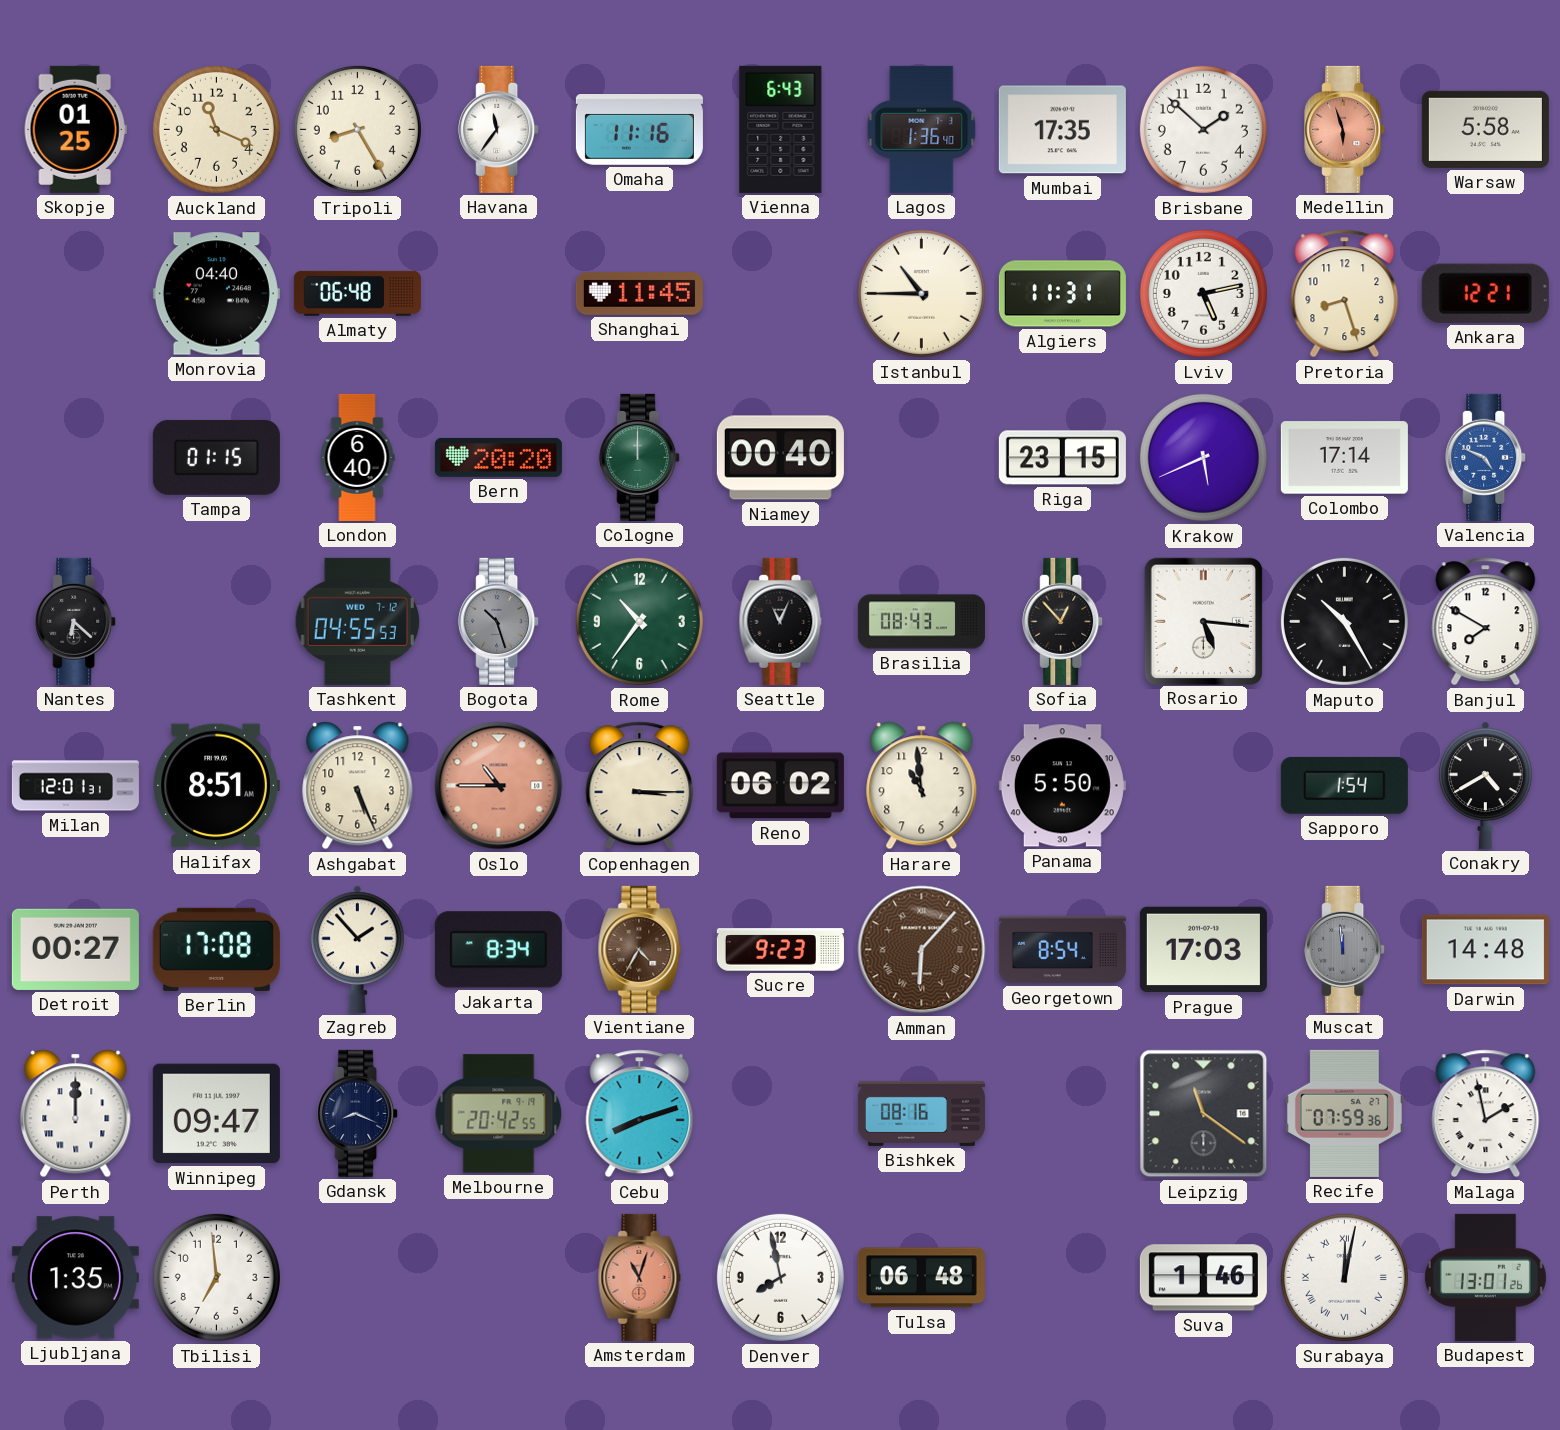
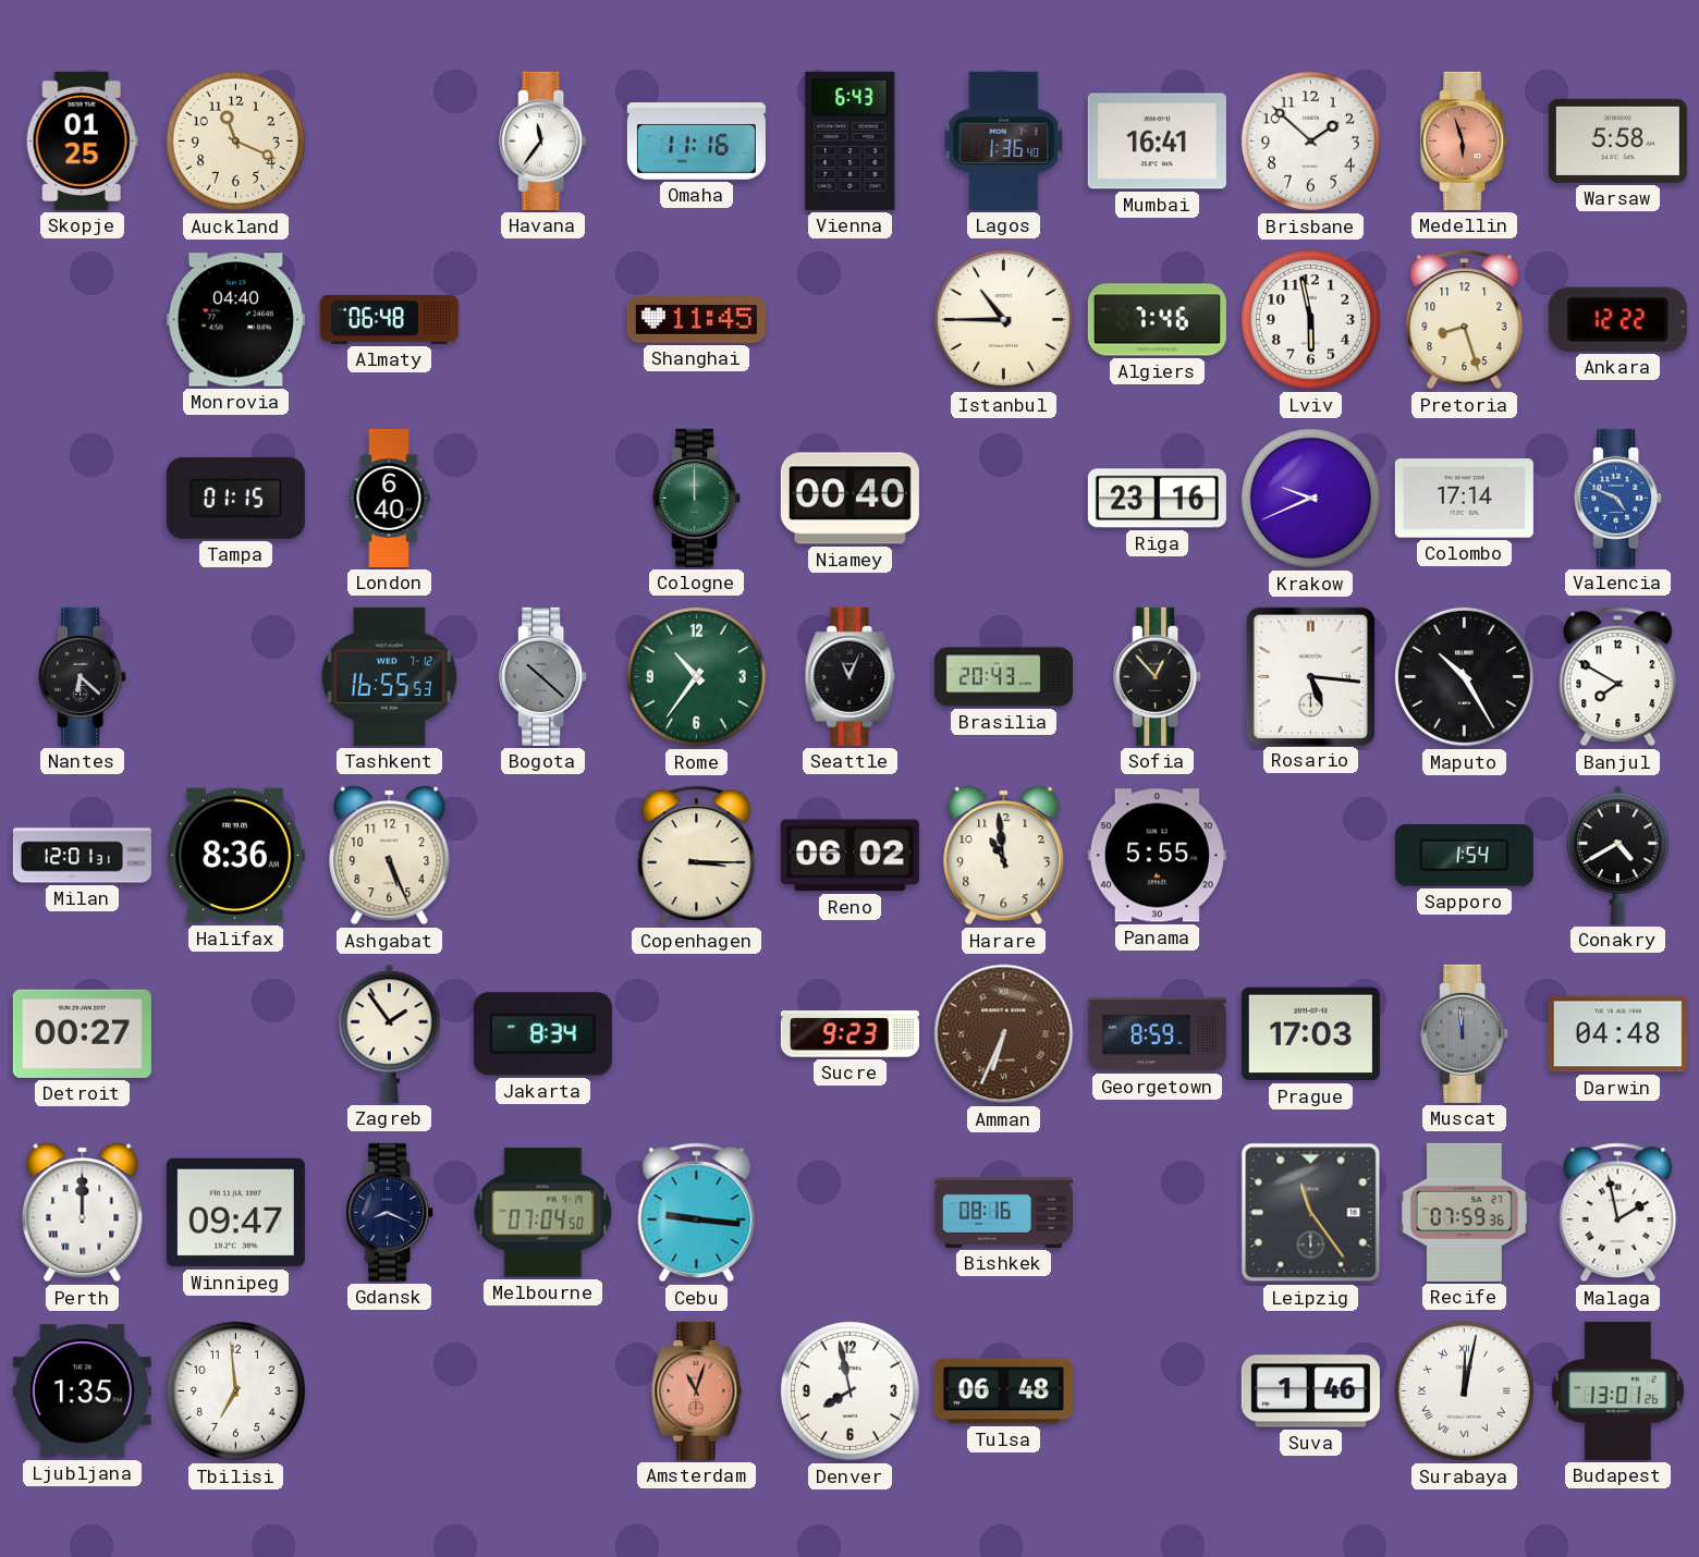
Tripoli: 8:25 -> none (357, 129)
Mumbai: 17:35 -> 16:41 (1157, 142)
Algiers: 11:31 -> 7:46 (1157, 320)
Lviv: 5:13 -> 5:58 (1310, 319)
Ankara: 12:21 -> 12:22 (1617, 319)
Bern: 20:20 -> none (498, 457)
Riga: 23:15 -> 23:16 (1157, 499)
Krakow: 5:41 -> 9:41 (1310, 498)
Tashkent: 04:55 -> 16:55 (389, 676)
Bogota: 10:27 -> 10:22 (543, 676)
Brasilia: 08:43 -> 20:43 (1003, 677)
Halifax: 8:51 -> 8:36 (235, 856)
Oslo: 10:45 -> none (499, 786)
Panama: 5:50 -> 5:55 (1157, 856)
Berlin: 17:08 -> none (216, 949)
Zagreb: 1:53 -> 1:54 (390, 1033)
Vientiane: 4:35 -> none (640, 949)
Amman: 6:07 -> 6:34 (1004, 1034)
Georgetown: 8:54 -> 8:59 (1157, 1034)
Darwin: 14:48 -> 04:48 (1617, 1034)
Melbourne: 20:42 -> 07:04 (543, 1213)
Cebu: 8:12 -> 9:16 (697, 1213)
Leipzig: 11:21 -> 11:24 (1311, 1213)
